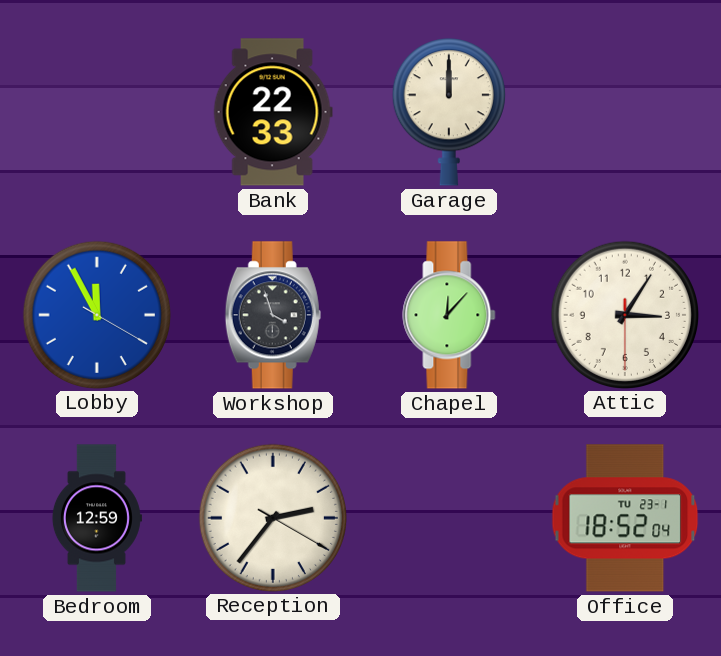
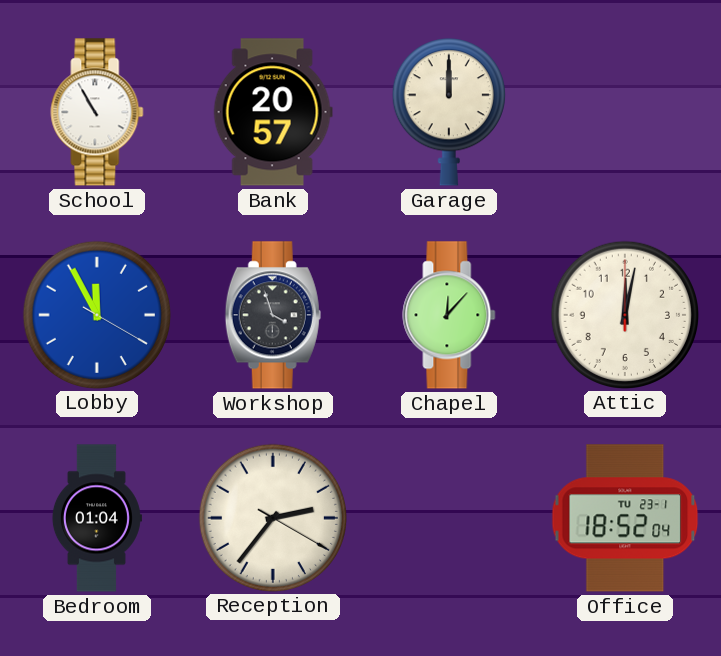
School: none -> 10:55 (97, 112)
Bank: 22:33 -> 20:57 (273, 112)
Attic: 3:05 -> 12:02 (624, 314)
Bedroom: 12:59 -> 01:04 (96, 518)
